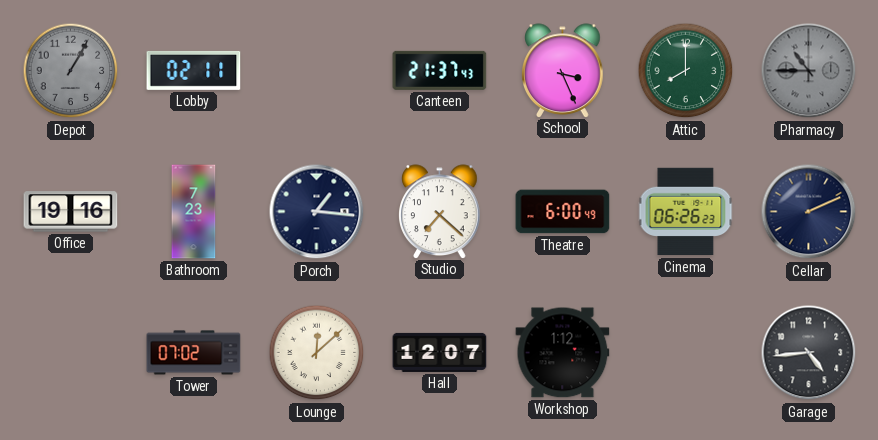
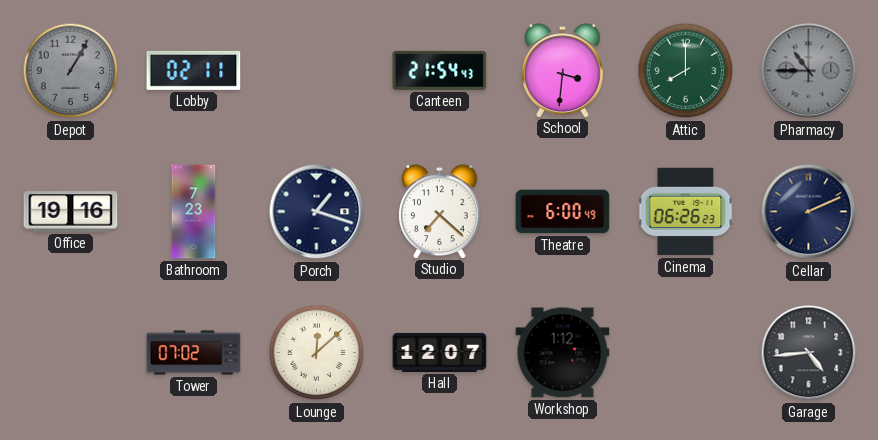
Canteen: 21:37 -> 21:54 (440, 70)
School: 3:26 -> 3:31 (563, 70)
Porch: 1:16 -> 1:18 (317, 212)
